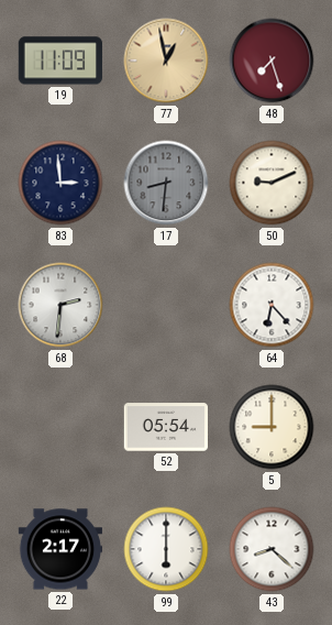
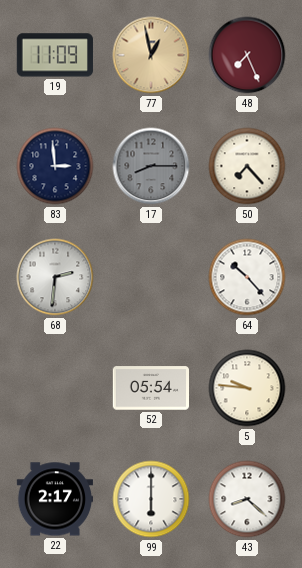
48: 7:27 -> 7:26 (247, 55)
17: 8:31 -> 8:15 (151, 166)
50: 9:11 -> 7:23 (247, 166)
64: 6:23 -> 10:23 (247, 277)
5: 9:00 -> 9:46 (247, 388)
